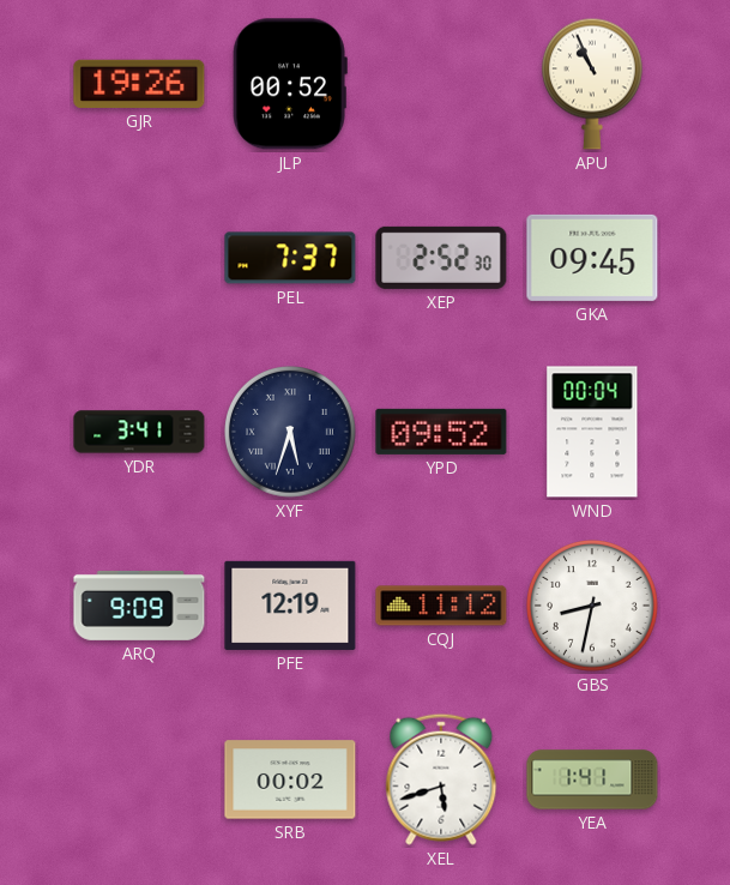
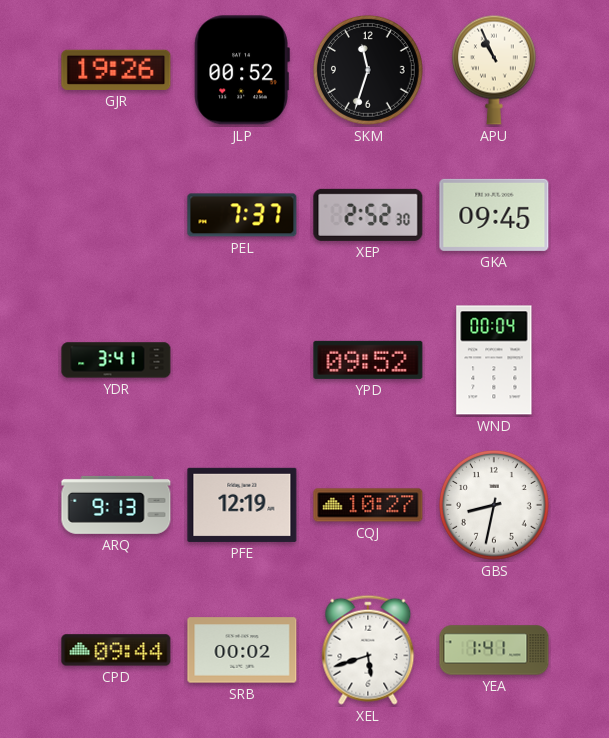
SKM: none -> 11:33 (369, 71)
XYF: 5:33 -> none (291, 433)
ARQ: 9:09 -> 9:13 (116, 505)
CQJ: 11:12 -> 10:27 (368, 505)
CPD: none -> 09:44 (116, 650)
